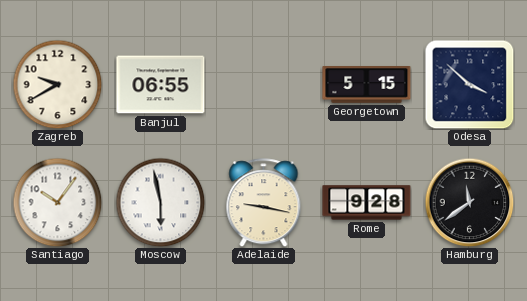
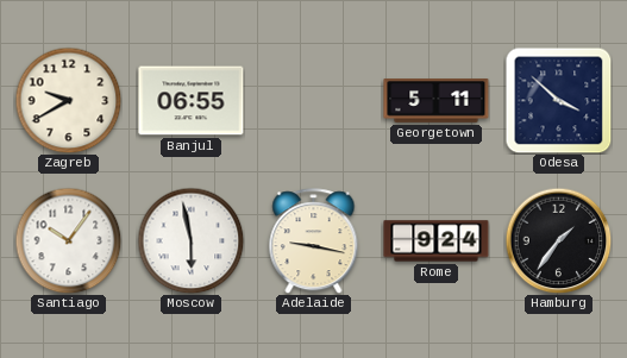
Georgetown: 5:15 -> 5:11 (437, 101)
Rome: 9:28 -> 9:24 (437, 241)
Hamburg: 11:39 -> 1:36 (558, 240)
